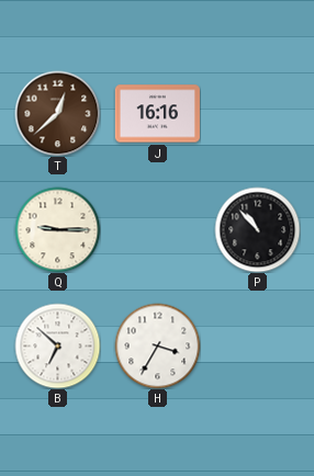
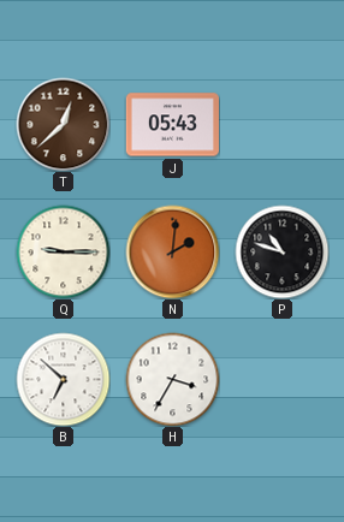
J: 16:16 -> 05:43 (172, 125)
N: none -> 2:01 (172, 251)
P: 10:53 -> 10:48 (281, 251)
